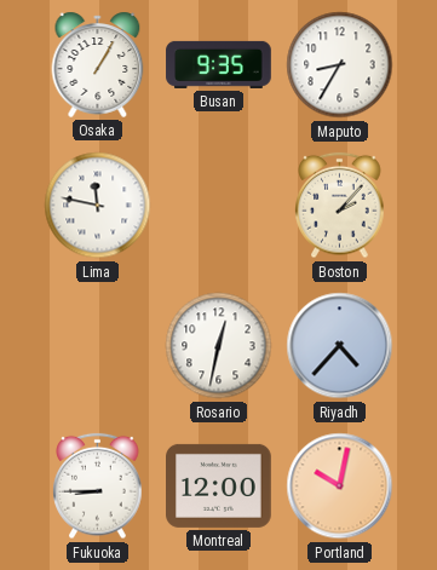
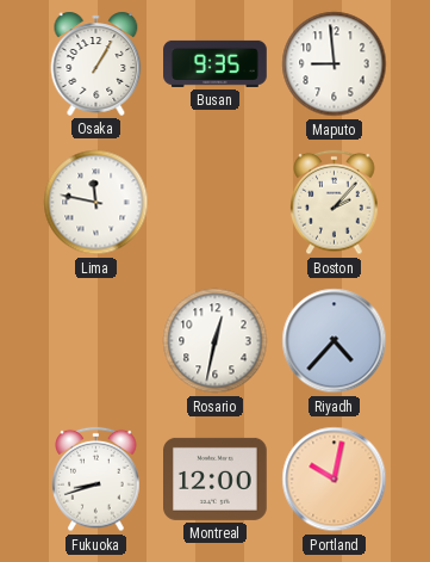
Maputo: 8:35 -> 8:59 (335, 64)
Fukuoka: 8:45 -> 8:42 (96, 480)
